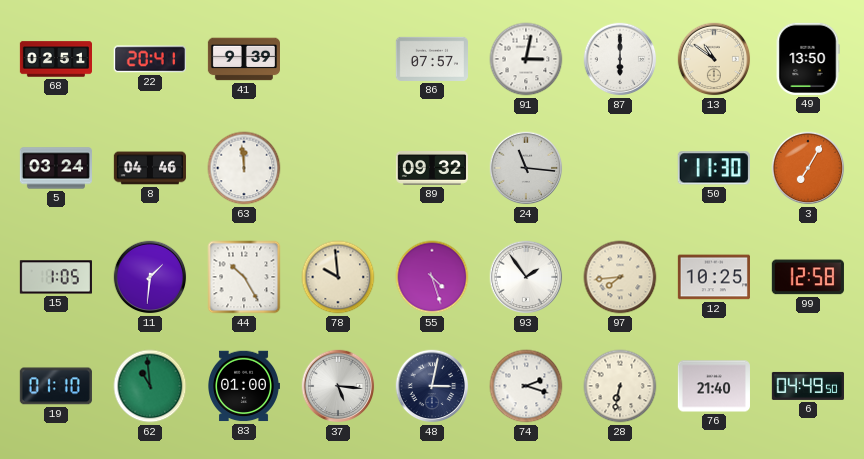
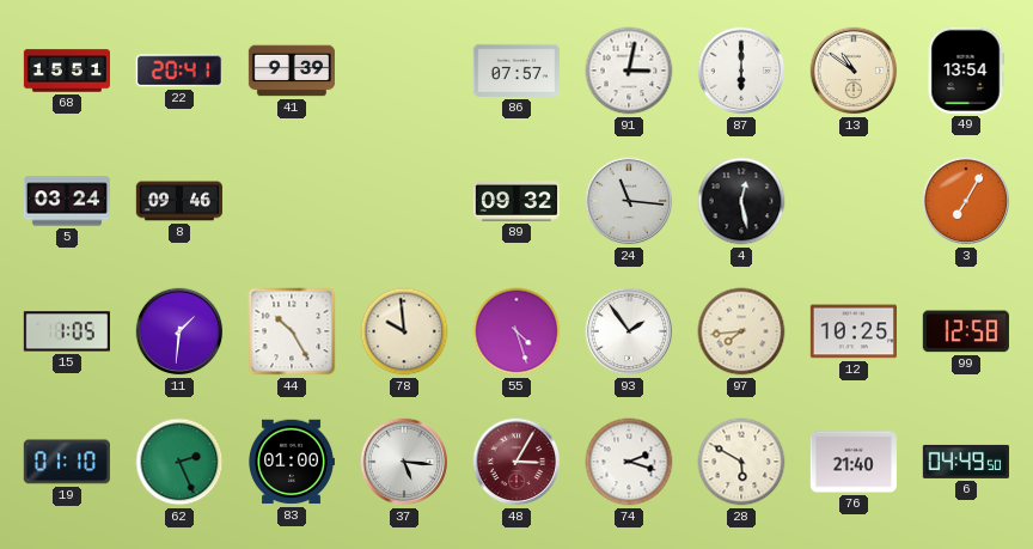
68: 02:51 -> 15:51 (66, 71)
49: 13:50 -> 13:54 (966, 71)
8: 04:46 -> 09:46 (179, 201)
63: 11:59 -> none (244, 168)
4: none -> 12:28 (741, 201)
50: 11:30 -> none (714, 168)
62: 10:59 -> 2:26 (179, 462)
48: 3:02 -> 3:05 (516, 462)
48 dial: navy -> burgundy (516, 462)
28: 6:32 -> 5:50 (741, 462)
